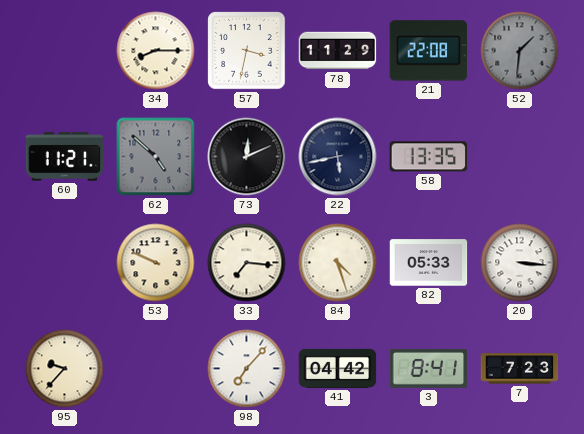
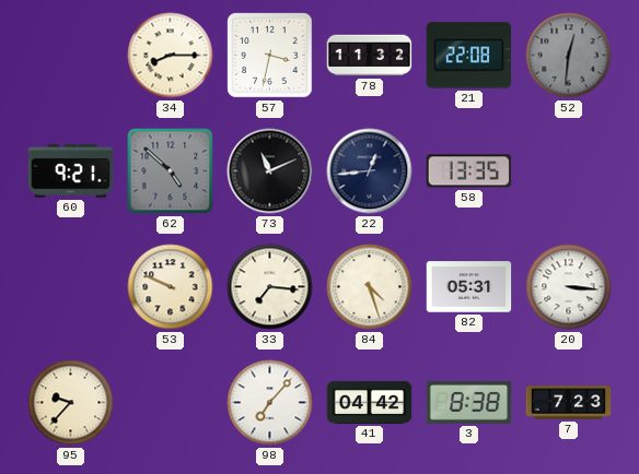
78: 11:29 -> 11:32 (370, 56)
52: 1:31 -> 12:31 (569, 56)
60: 11:21 -> 9:21 (71, 171)
73: 12:11 -> 11:11 (270, 171)
22: 5:43 -> 12:44 (370, 171)
82: 05:33 -> 05:31 (469, 287)
3: 8:41 -> 8:38 (469, 402)
